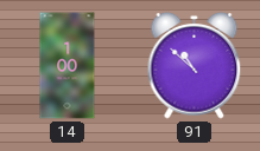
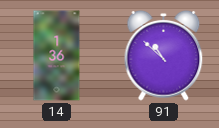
14: 1:00 -> 1:36 (57, 56)
